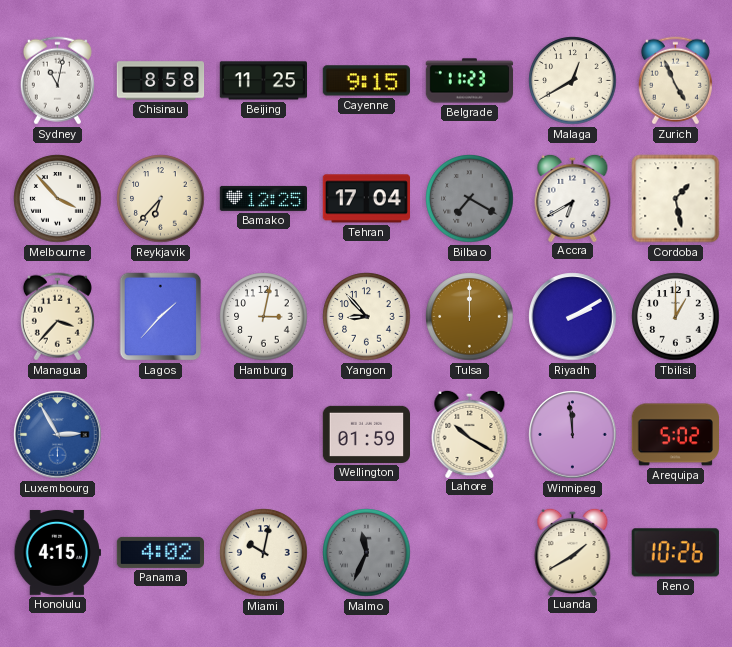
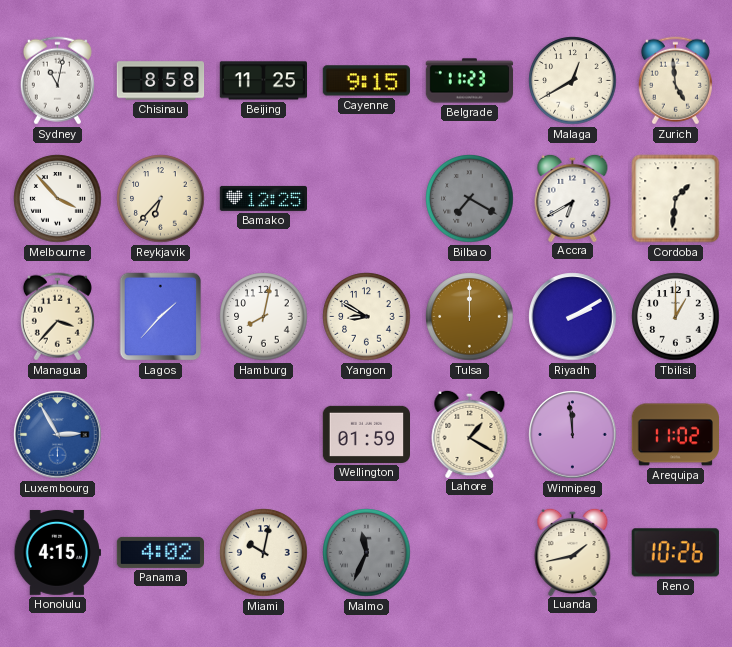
Zurich: 4:56 -> 4:59 (675, 81)
Tehran: 17:04 -> none (366, 199)
Cordoba: 1:28 -> 1:31 (676, 199)
Hamburg: 3:02 -> 8:02 (264, 317)
Yangon: 8:53 -> 8:50 (367, 317)
Lahore: 10:20 -> 1:20 (470, 433)
Arequipa: 5:02 -> 11:02 (675, 435)
Luanda: 1:40 -> 1:43 (573, 551)
